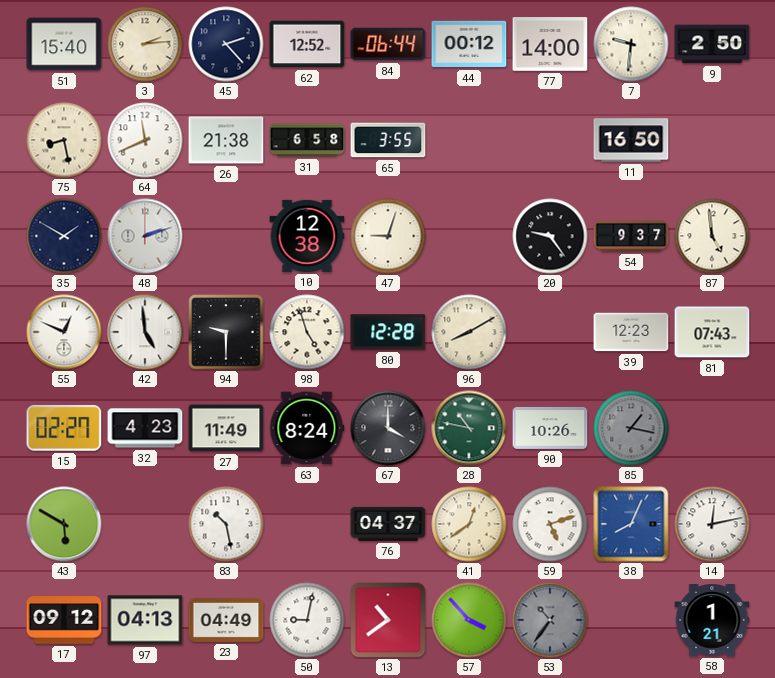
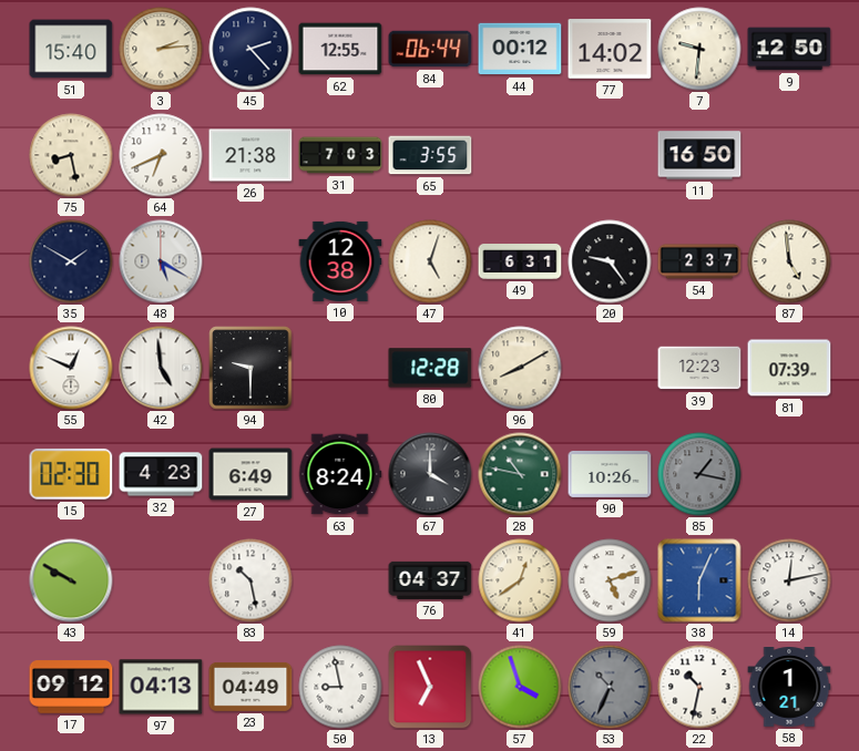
62: 12:52 -> 12:55 (340, 49)
77: 14:00 -> 14:02 (610, 49)
9: 2:50 -> 12:50 (789, 49)
64: 11:41 -> 6:41 (161, 155)
31: 6:58 -> 7:03 (340, 155)
48: 2:12 -> 5:20 (161, 261)
47: 9:03 -> 5:03 (430, 261)
49: none -> 6:31 (520, 263)
54: 9:37 -> 2:37 (699, 261)
98: 4:57 -> none (307, 332)
81: 07:43 -> 07:39 (789, 368)
15: 02:27 -> 02:30 (71, 474)
27: 11:49 -> 6:49 (250, 474)
43: 5:50 -> 9:50 (71, 580)
38: 8:04 -> 6:04 (699, 580)
50: 9:02 -> 8:58 (340, 687)
13: 10:39 -> 6:56 (430, 687)
57: 3:53 -> 3:57 (520, 687)
53: 10:36 -> 10:34 (610, 687)
22: none -> 10:32 (699, 687)
